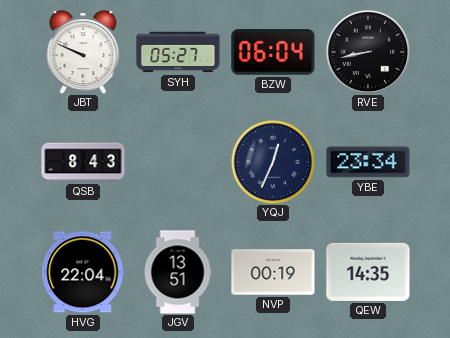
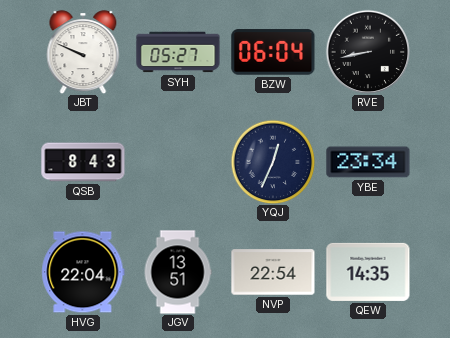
NVP: 00:19 -> 22:54 (273, 272)
